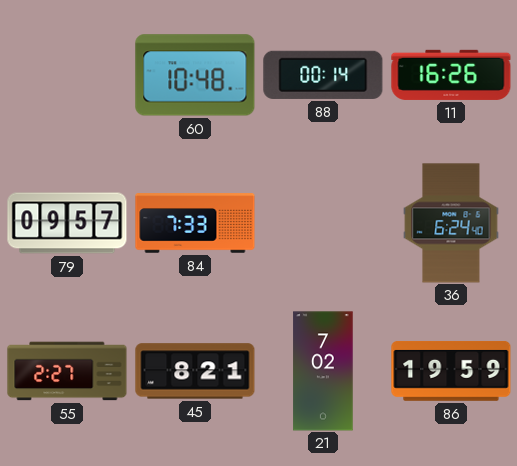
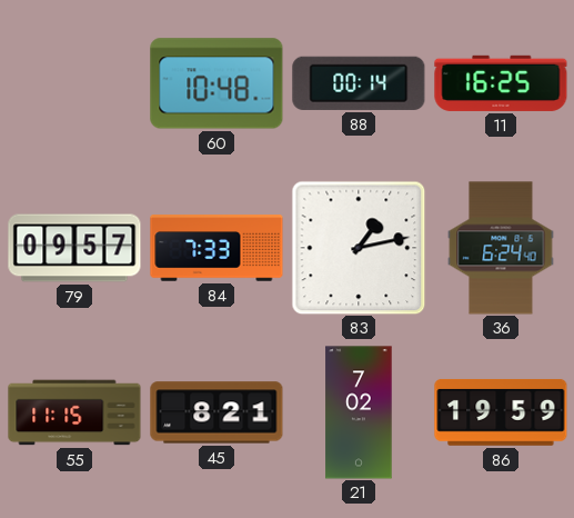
11: 16:26 -> 16:25 (501, 83)
83: none -> 1:13 (359, 248)
55: 2:27 -> 11:15 (74, 412)
